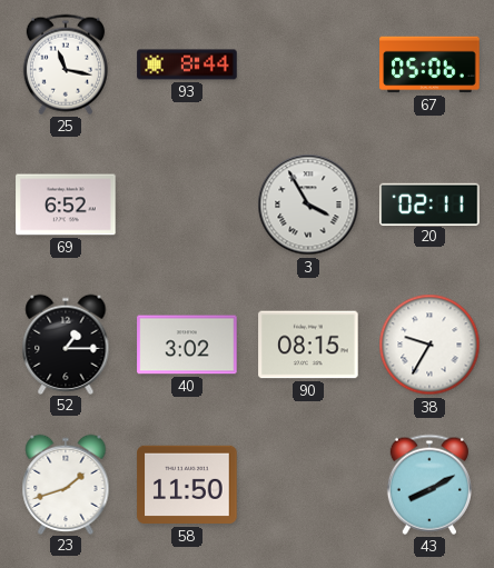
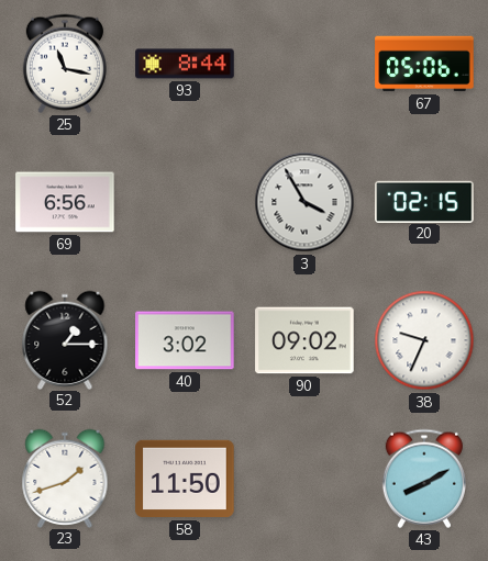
69: 6:52 -> 6:56 (65, 202)
20: 02:11 -> 02:15 (424, 201)
90: 08:15 -> 09:02 (304, 340)
38: 9:35 -> 9:34 (424, 340)
